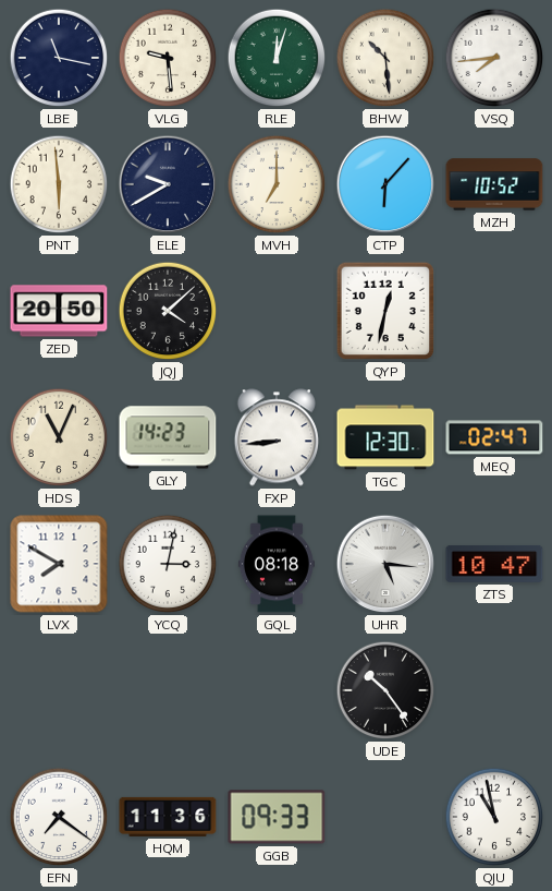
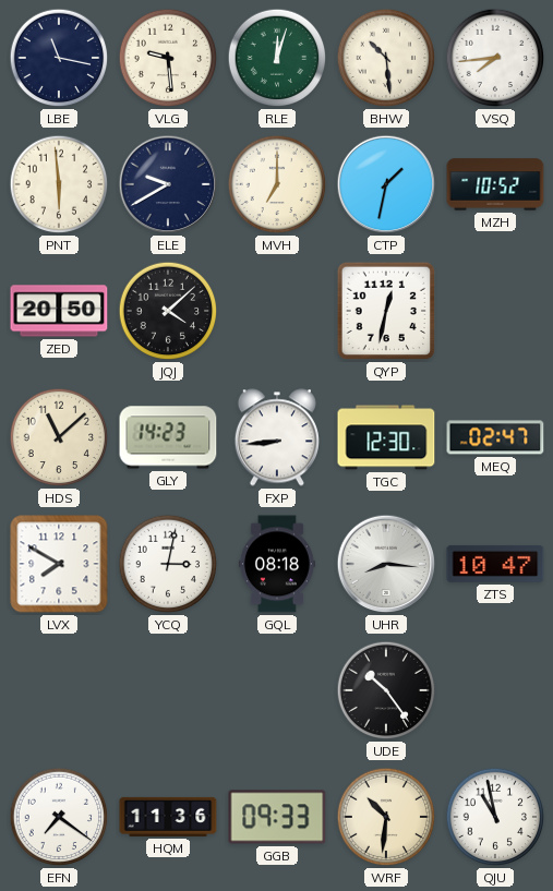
CTP: 6:07 -> 1:32 (386, 184)
HDS: 11:04 -> 11:08 (59, 437)
UHR: 5:16 -> 8:16 (386, 564)
WRF: none -> 10:31 (386, 817)
